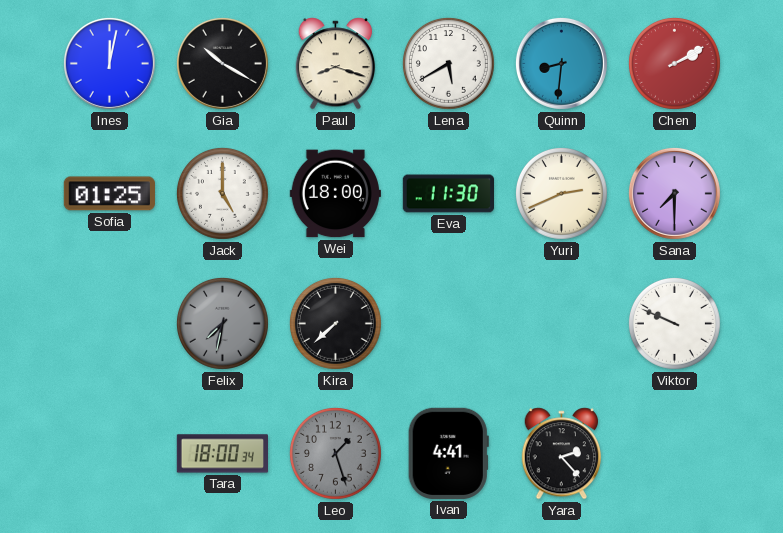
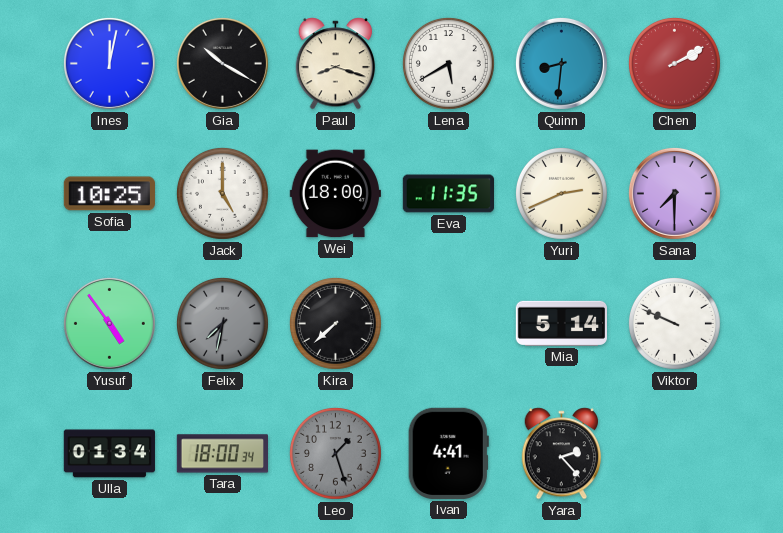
Sofia: 01:25 -> 10:25 (109, 194)
Eva: 11:30 -> 11:35 (448, 194)
Yusuf: none -> 4:54 (109, 323)
Mia: none -> 5:14 (561, 323)
Ulla: none -> 01:34 (109, 454)
